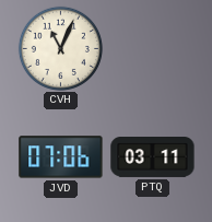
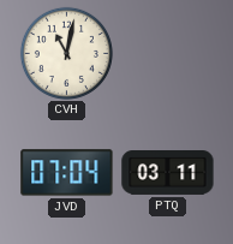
CVH: 11:04 -> 11:02 (66, 53)
JVD: 07:06 -> 07:04 (67, 173)
